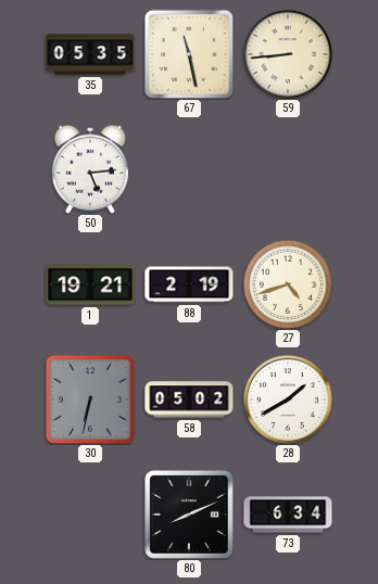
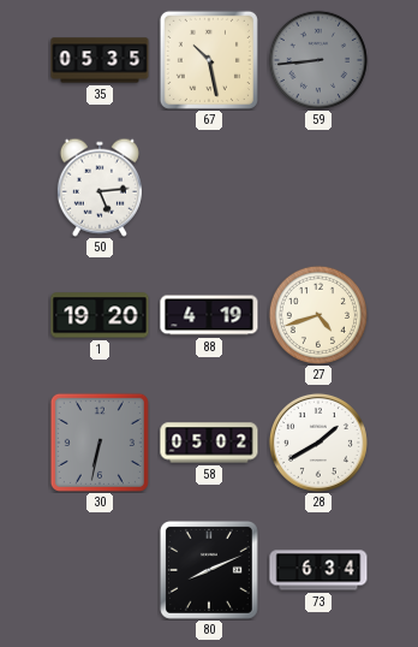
67: 11:28 -> 10:28 (209, 60)
59 dial: cream -> grey (318, 60)
1: 19:21 -> 19:20 (100, 315)
88: 2:19 -> 4:19 (209, 315)
